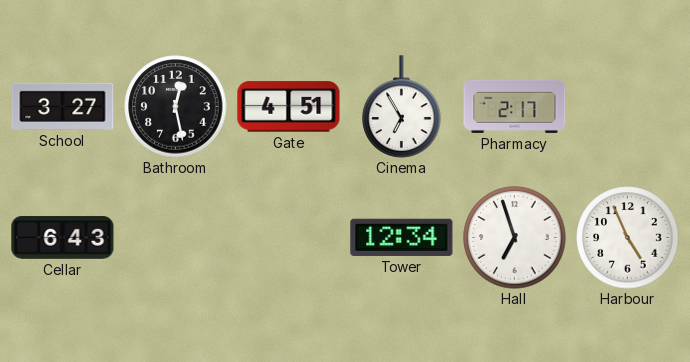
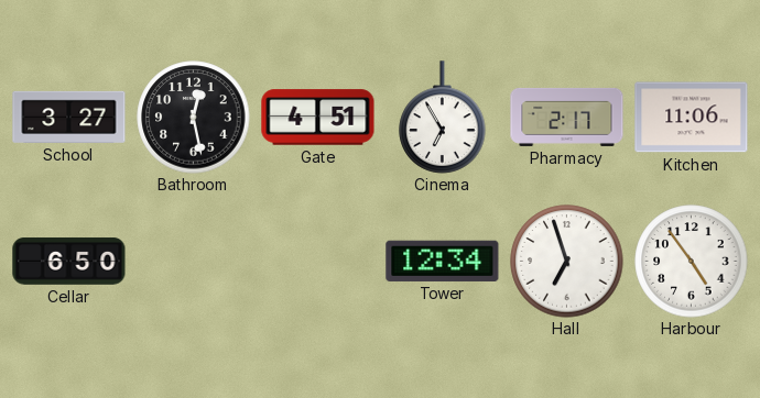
Kitchen: none -> 11:06 (692, 118)
Cellar: 6:43 -> 6:50 (69, 262)
Harbour: 4:56 -> 4:54 (692, 262)
